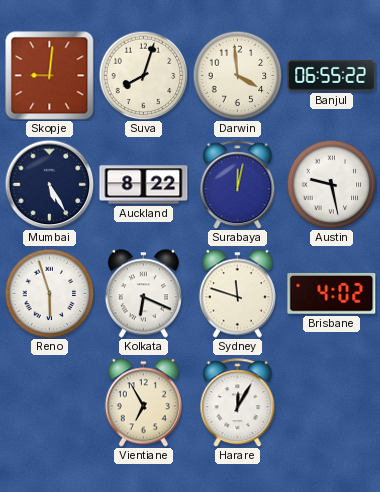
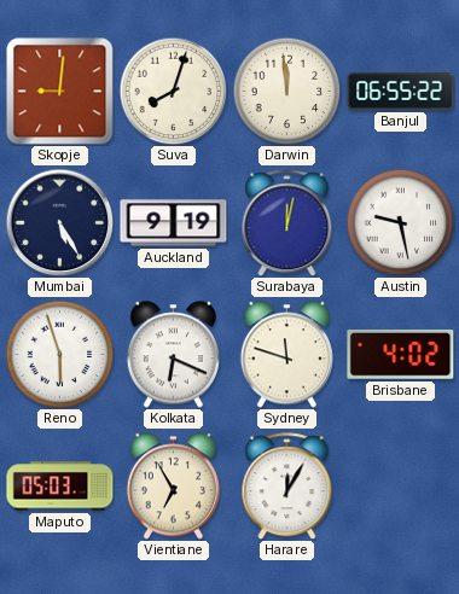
Darwin: 3:59 -> 11:59 (286, 91)
Auckland: 8:22 -> 9:19 (174, 223)
Maputo: none -> 05:03 (60, 487)
